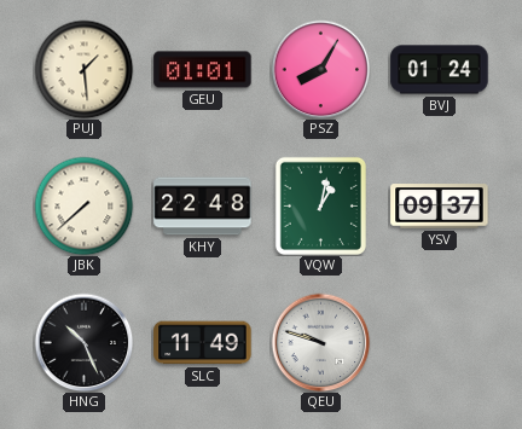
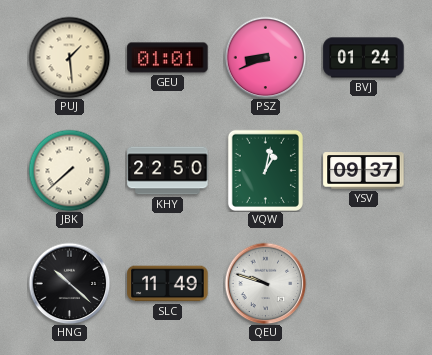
PSZ: 8:05 -> 8:41 (265, 57)
KHY: 22:48 -> 22:50 (168, 171)
HNG: 10:26 -> 10:22 (69, 283)
